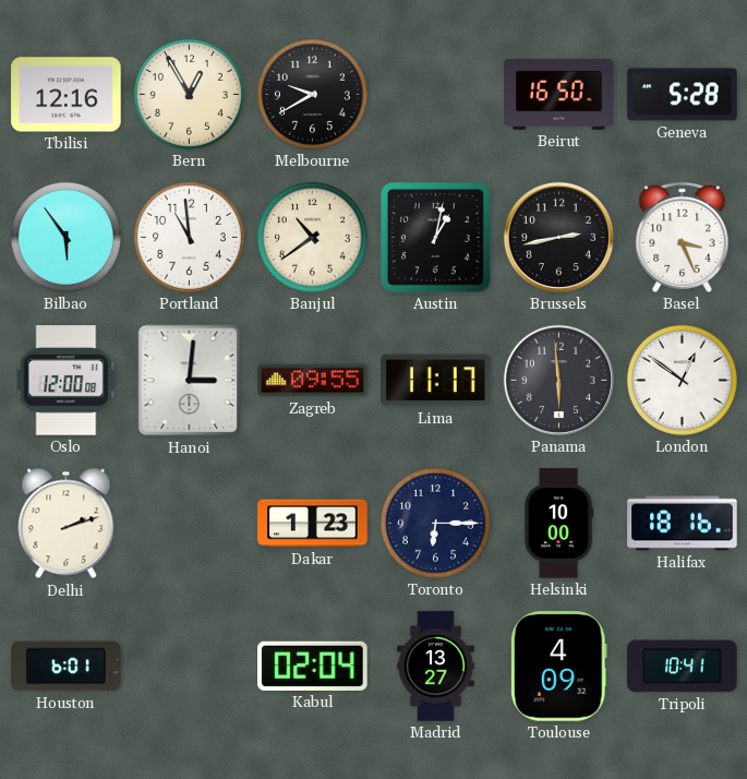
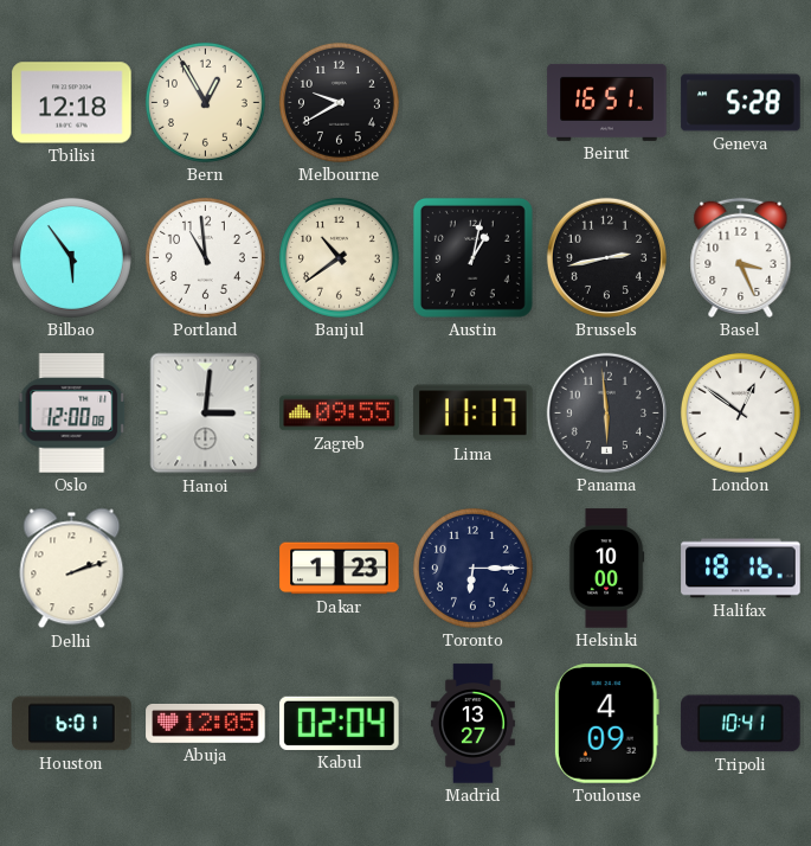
Tbilisi: 12:16 -> 12:18 (72, 103)
Beirut: 16:50 -> 16:51 (607, 102)
Abuja: none -> 12:05 (206, 723)
